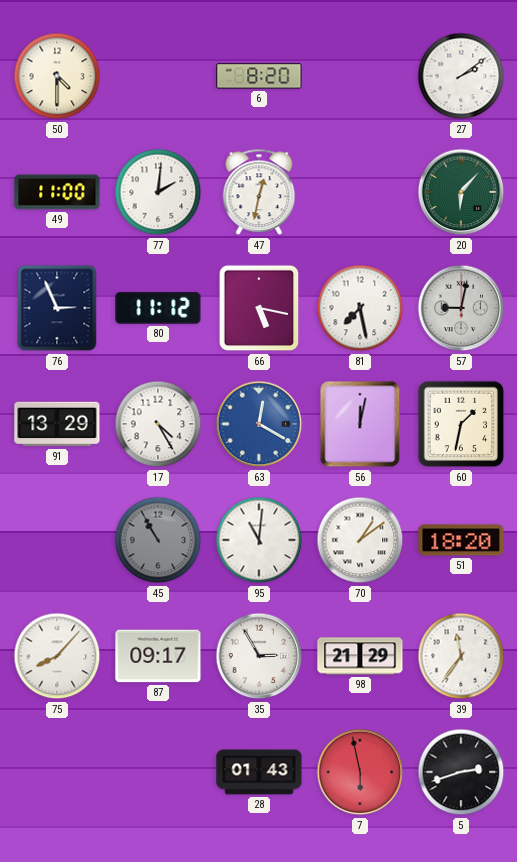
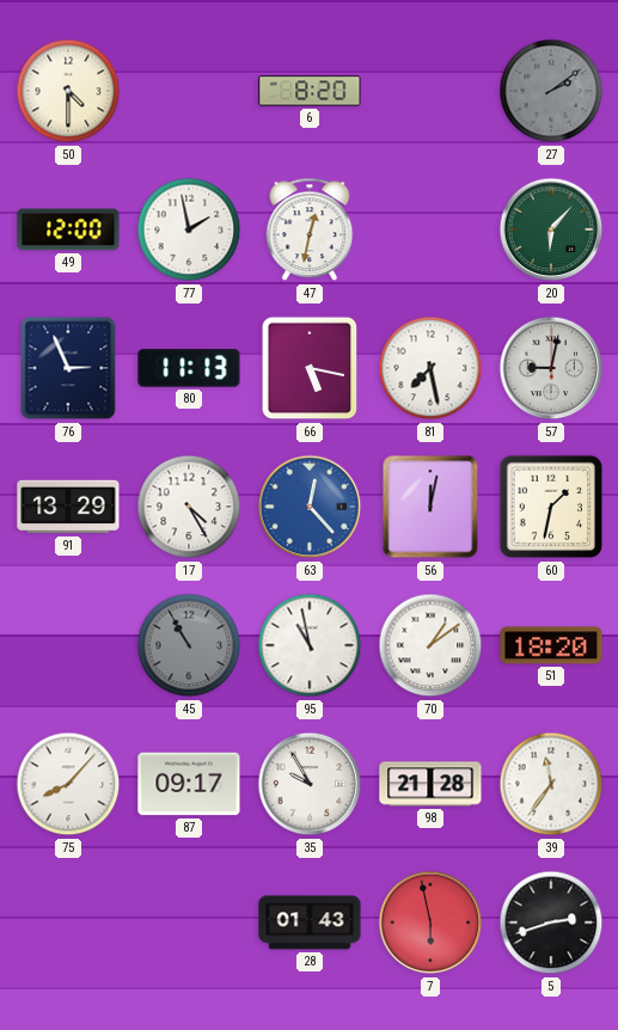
27 dial: white -> grey (551, 91)
49: 11:00 -> 12:00 (68, 229)
77: 2:01 -> 1:58 (189, 229)
80: 11:12 -> 11:13 (189, 368)
63: 12:20 -> 12:23 (310, 507)
95: 11:01 -> 10:58 (310, 645)
35: 2:55 -> 9:55 (310, 784)
98: 21:29 -> 21:28 (430, 784)
